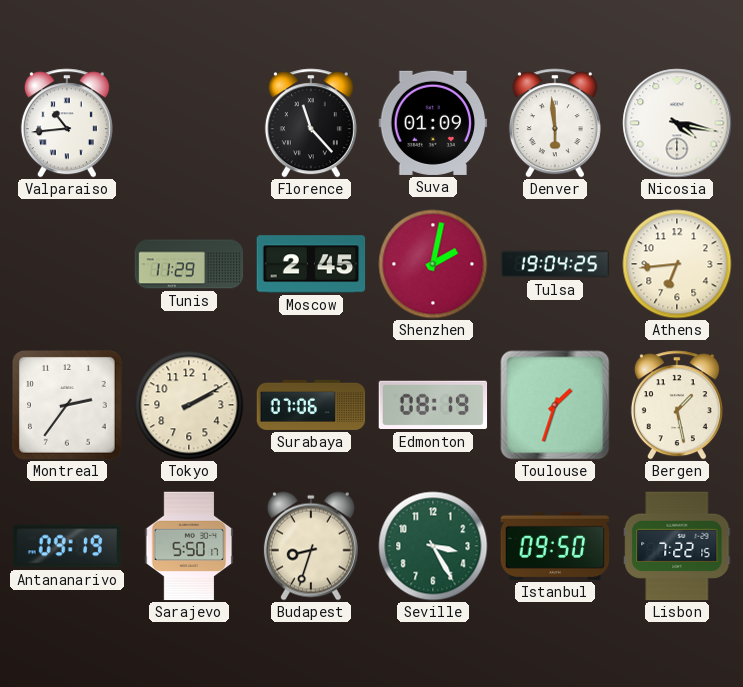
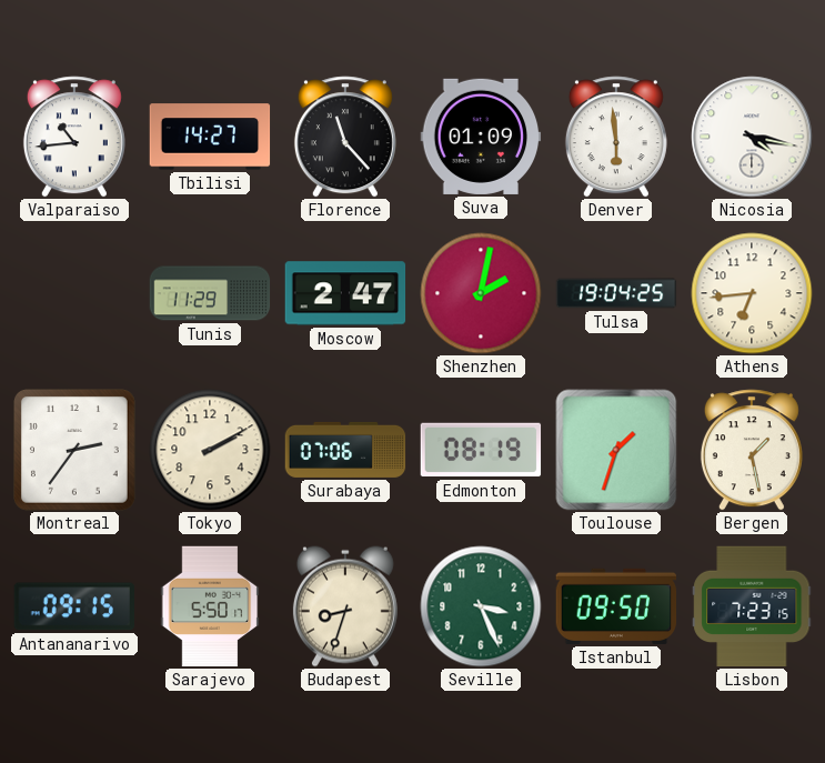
Tbilisi: none -> 14:27 (210, 137)
Moscow: 2:45 -> 2:47 (345, 293)
Antananarivo: 09:19 -> 09:15 (73, 606)
Seville: 3:25 -> 3:26 (481, 606)
Lisbon: 7:22 -> 7:23 (752, 606)
